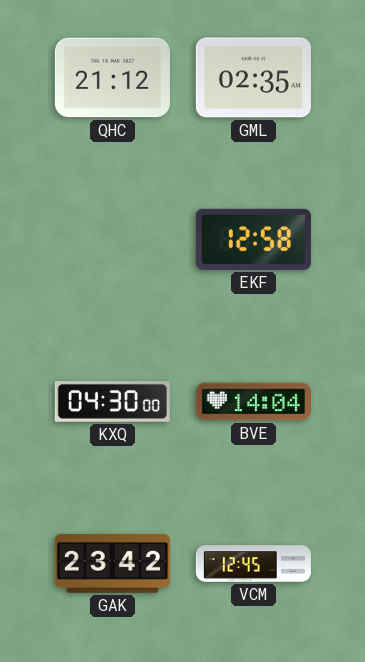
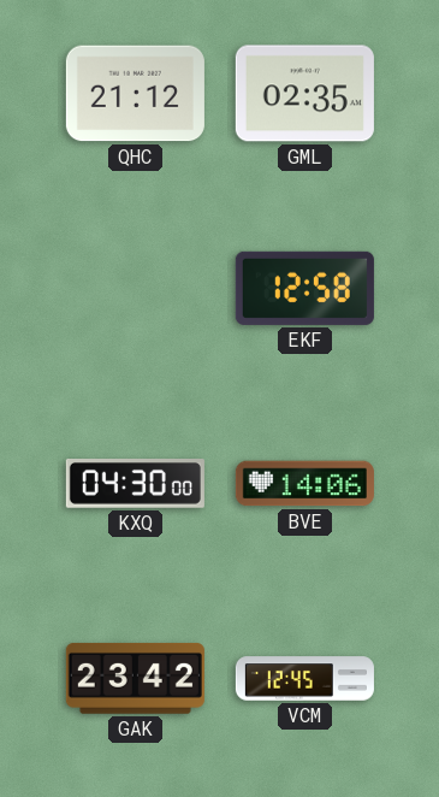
BVE: 14:04 -> 14:06 (304, 484)
